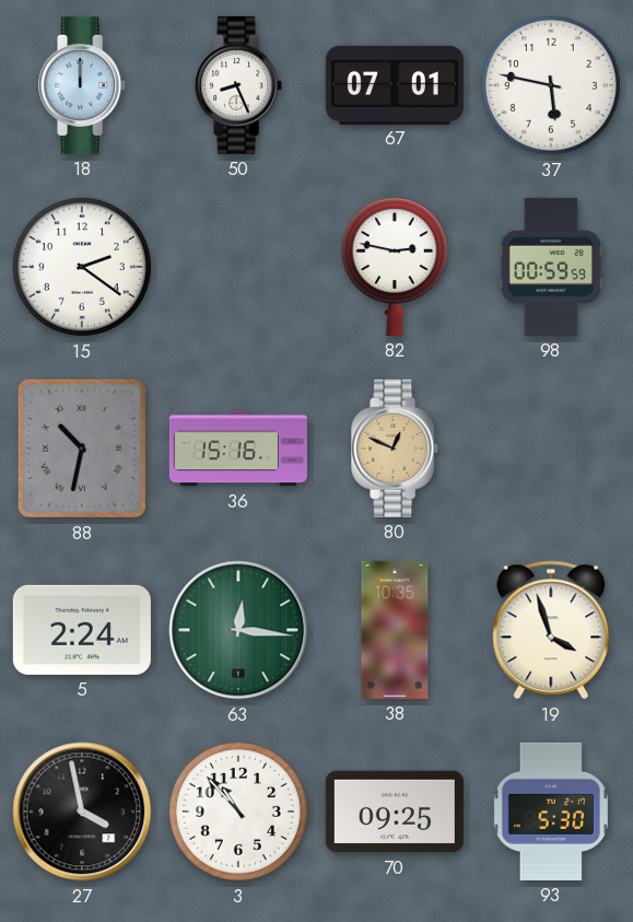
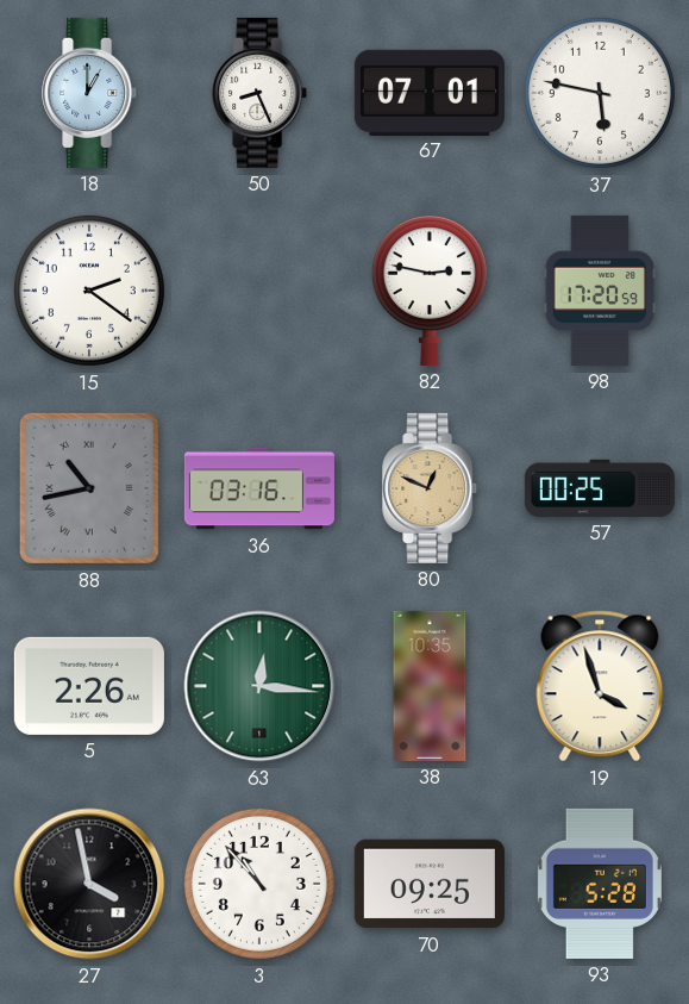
18: 12:00 -> 1:00 (90, 93)
98: 00:59 -> 17:20 (599, 291)
88: 10:32 -> 10:43 (89, 488)
36: 15:16 -> 03:16 (259, 488)
57: none -> 00:25 (600, 488)
5: 2:24 -> 2:26 (89, 686)
93: 5:30 -> 5:28 (600, 884)
